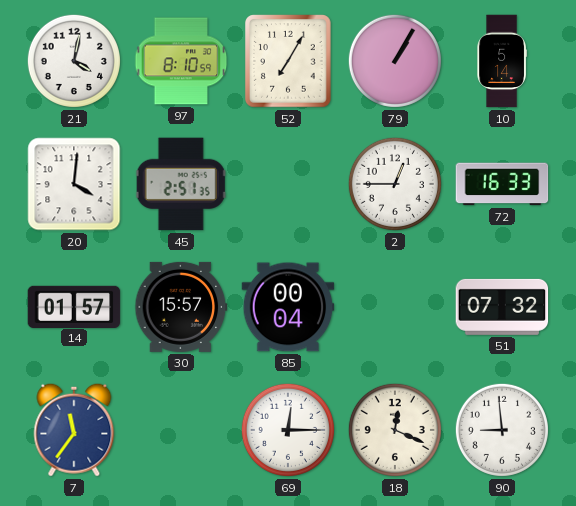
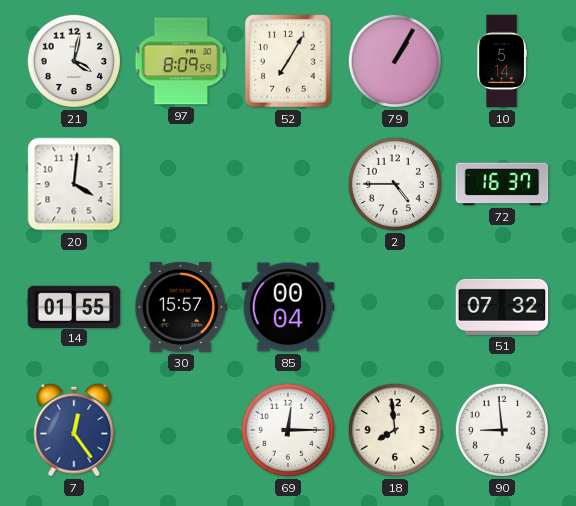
97: 8:10 -> 8:09 (181, 61)
45: 2:51 -> none (181, 184)
2: 12:45 -> 4:45 (395, 184)
72: 16:33 -> 16:37 (502, 184)
14: 01:57 -> 01:55 (74, 306)
7: 11:36 -> 12:24 (74, 430)
18: 12:19 -> 7:59 (395, 430)
